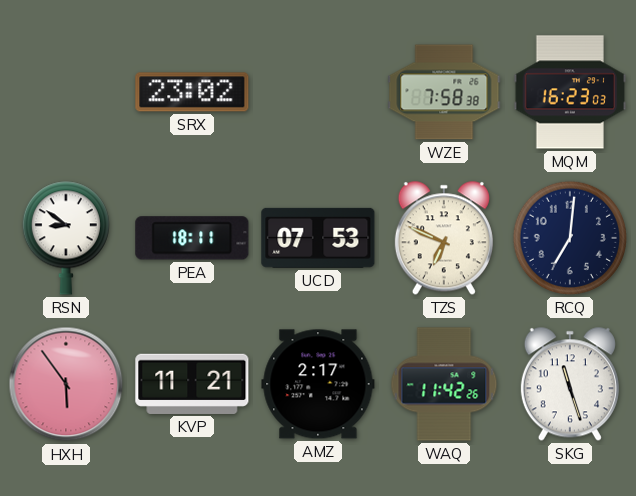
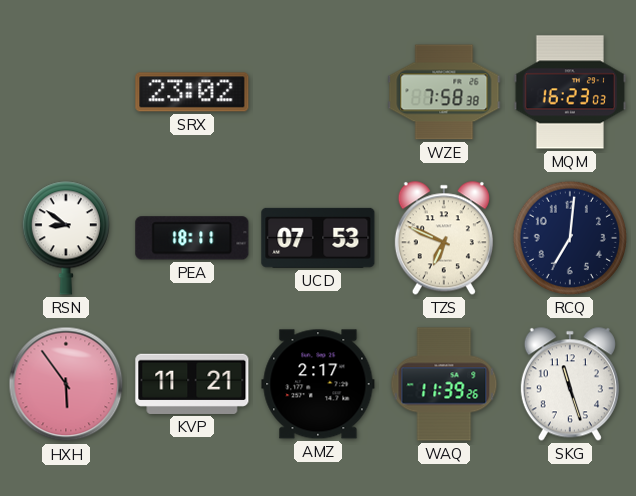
WAQ: 11:42 -> 11:39 (444, 384)
